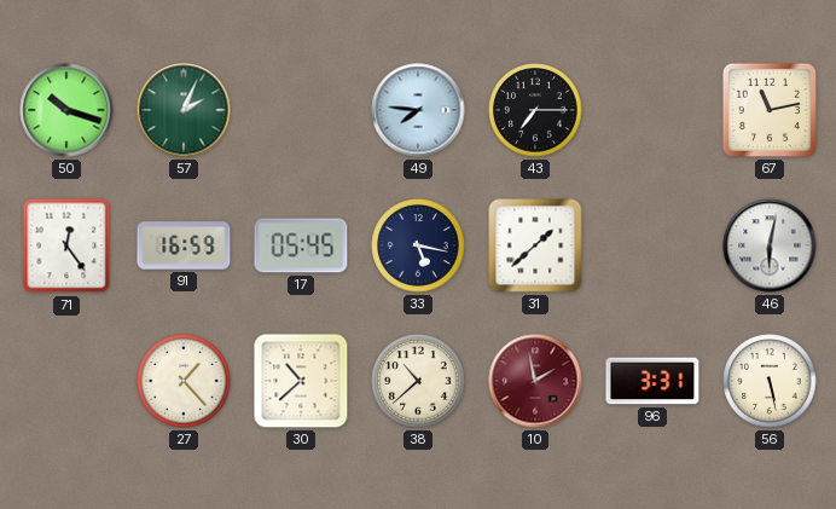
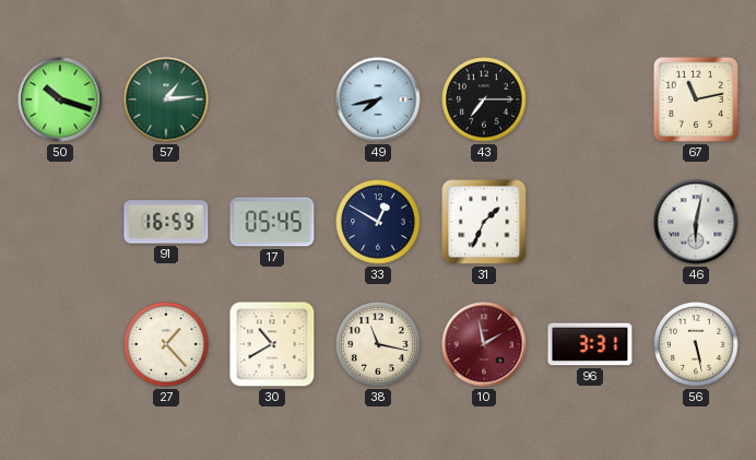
57: 2:04 -> 1:14 (166, 99)
49: 7:46 -> 7:43 (378, 99)
71: 12:24 -> none (66, 245)
33: 5:17 -> 12:50 (378, 222)
31: 1:38 -> 1:34 (484, 222)
30: 10:38 -> 10:40 (272, 344)
38: 10:38 -> 11:17 (378, 344)
